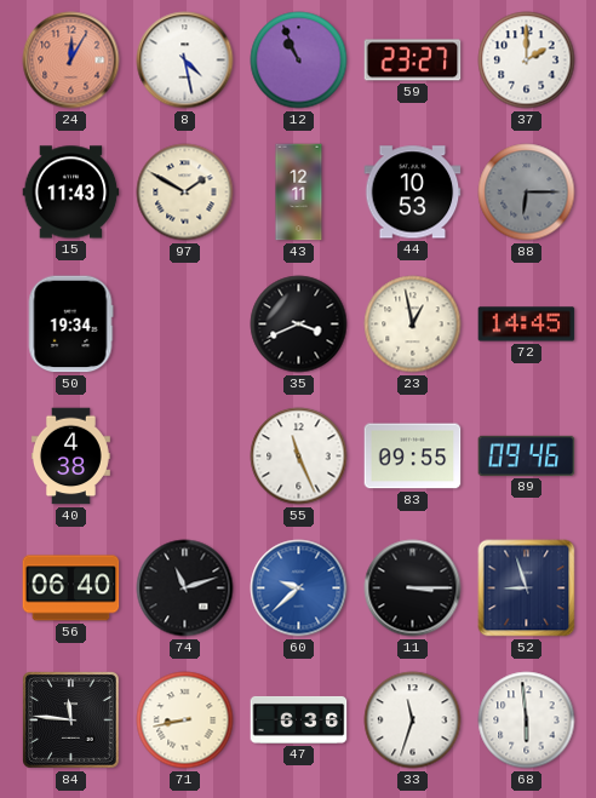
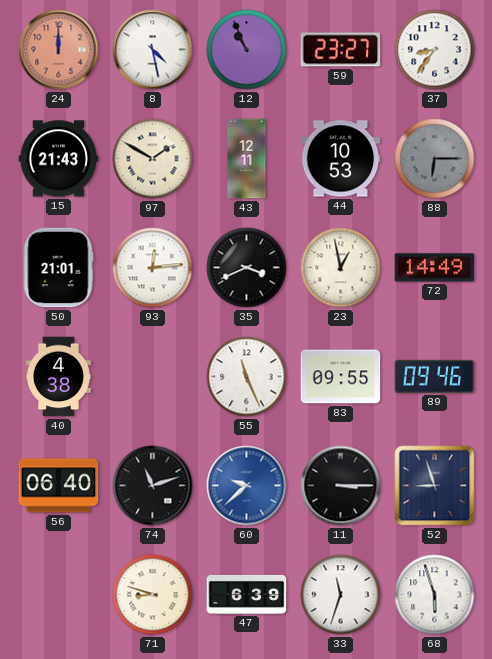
24: 12:05 -> 12:00 (59, 50)
37: 2:00 -> 8:36 (435, 50)
15: 11:43 -> 21:43 (59, 159)
50: 19:34 -> 21:01 (58, 268)
93: none -> 12:14 (153, 268)
72: 14:45 -> 14:49 (435, 268)
84: 11:46 -> none (71, 721)
71: 8:43 -> 8:48 (153, 595)
47: 6:36 -> 6:39 (247, 594)
68: 5:59 -> 5:57 (435, 595)
